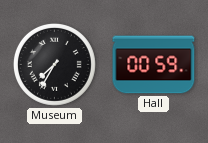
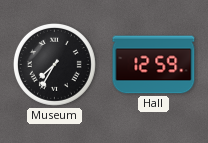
Hall: 00:59 -> 12:59 (154, 65)
